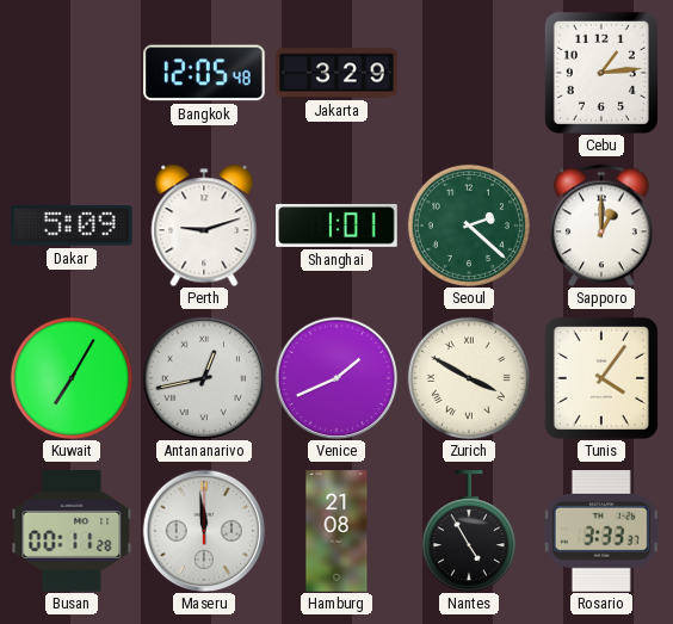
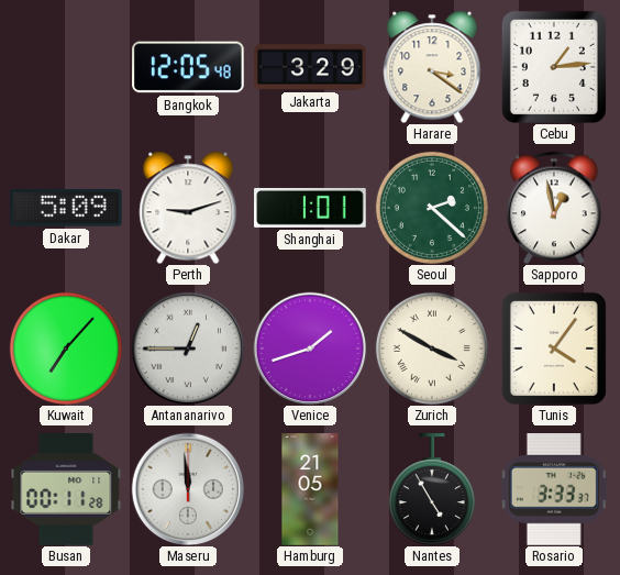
Harare: none -> 3:21 (432, 67)
Sapporo: 1:00 -> 12:58 (554, 208)
Kuwait: 7:05 -> 7:07 (66, 349)
Antananarivo: 12:43 -> 12:45 (188, 349)
Venice: 1:41 -> 1:42 (310, 349)
Hamburg: 21:08 -> 21:05 (310, 489)
